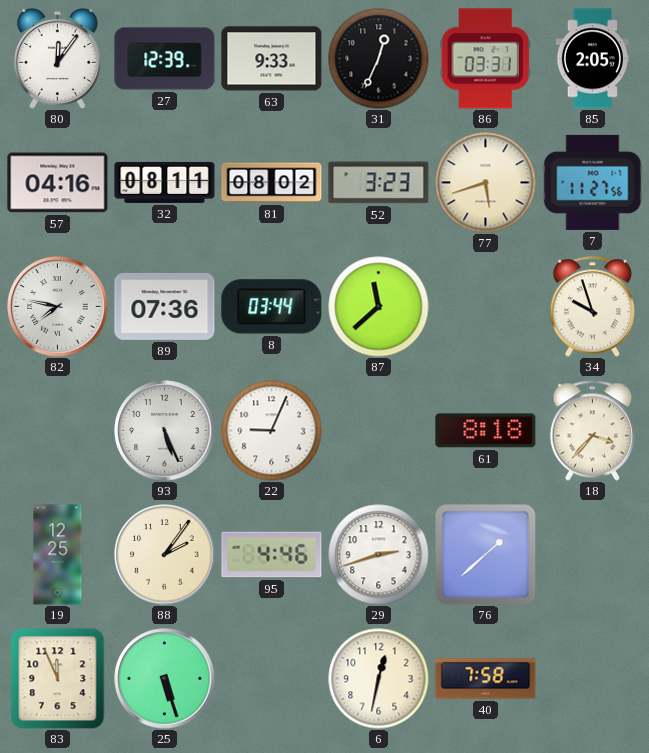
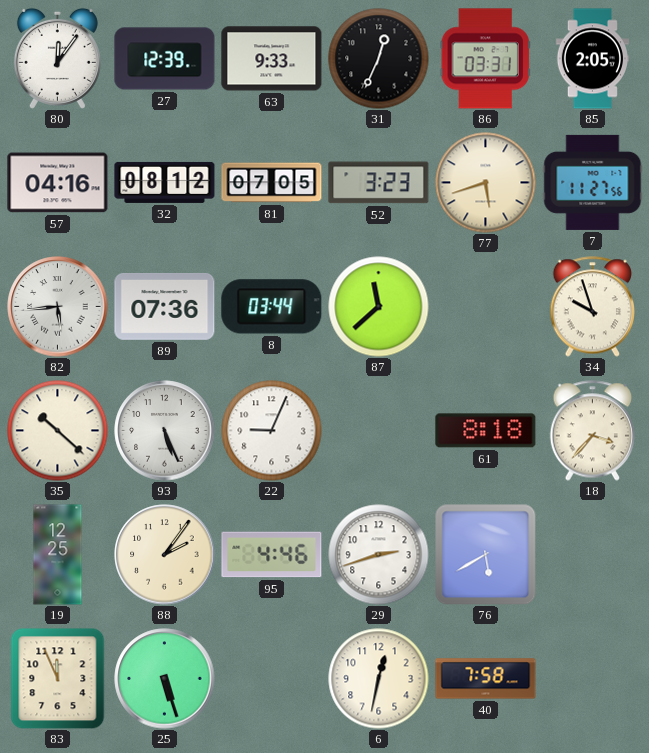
32: 08:11 -> 08:12 (165, 182)
81: 08:02 -> 07:05 (272, 183)
82: 7:47 -> 5:44 (58, 307)
35: none -> 10:22 (58, 431)
76: 1:38 -> 5:40 (485, 554)
